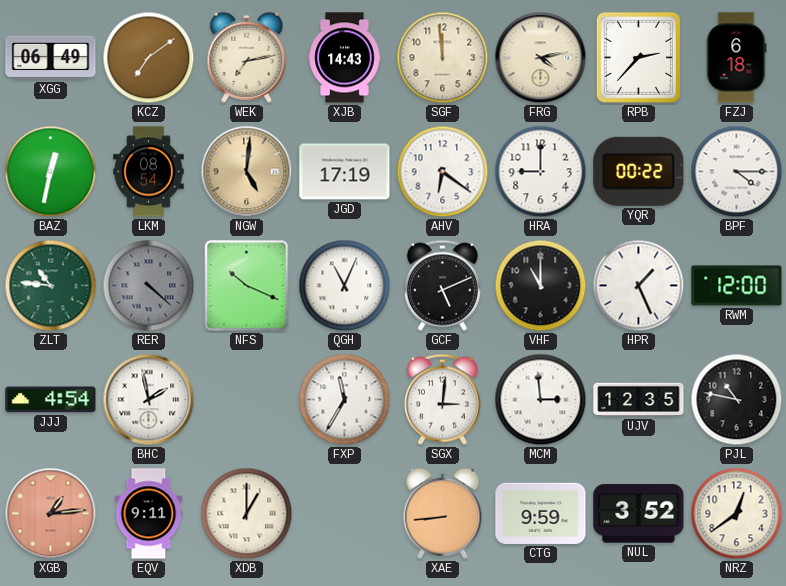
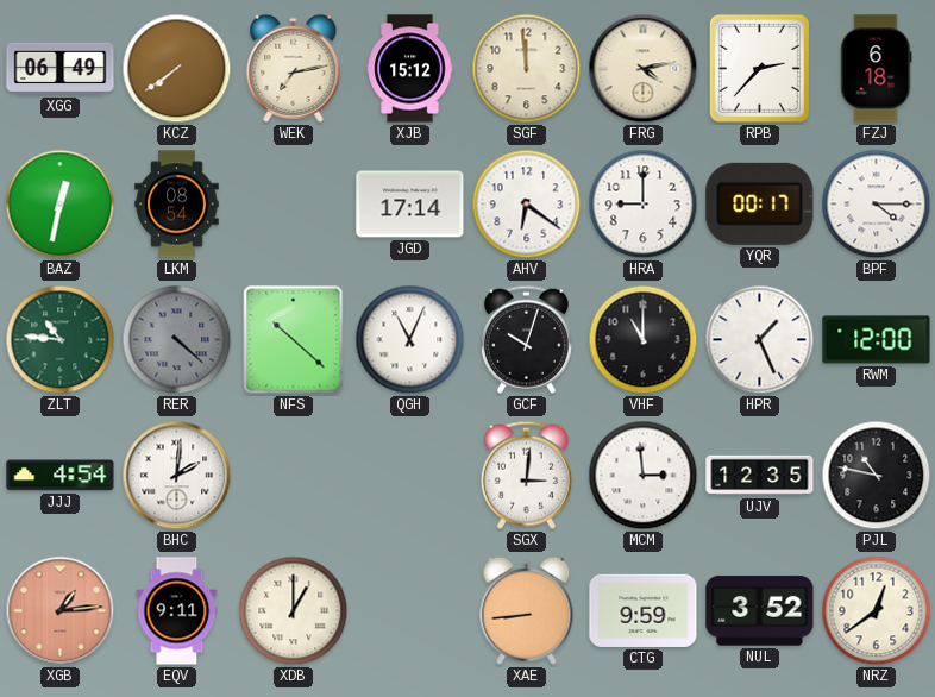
KCZ: 7:09 -> 7:39 (177, 69)
XJB: 14:43 -> 15:12 (410, 69)
NGW: 5:01 -> none (247, 172)
JGD: 17:19 -> 17:14 (410, 205)
YQR: 00:22 -> 00:17 (760, 203)
NFS: 10:19 -> 10:22 (294, 340)
GCF: 5:11 -> 10:03 (526, 339)
BHC: 1:58 -> 2:01 (177, 476)
FXP: 11:35 -> none (345, 400)
